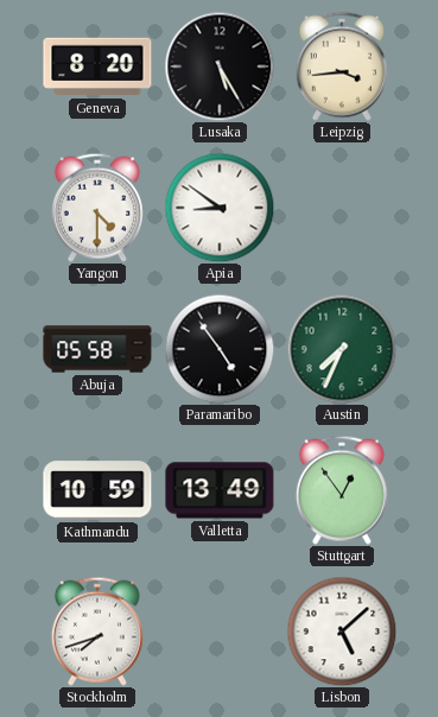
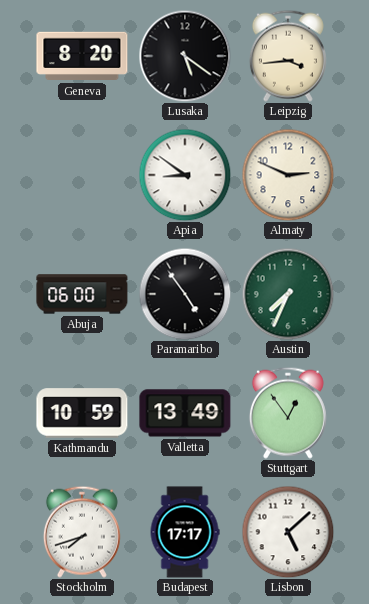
Lusaka: 5:25 -> 5:21 (185, 56)
Yangon: 4:30 -> none (97, 208)
Almaty: none -> 2:49 (288, 175)
Abuja: 05:58 -> 06:00 (82, 294)
Budapest: none -> 17:17 (185, 532)
